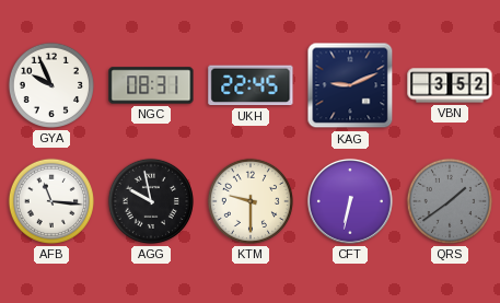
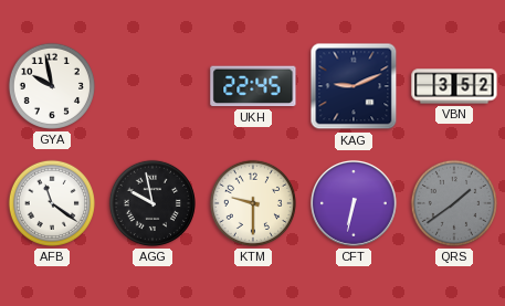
GYA: 9:56 -> 9:58 (52, 86)
NGC: 08:31 -> none (151, 85)
AFB: 11:16 -> 11:21 (52, 203)
